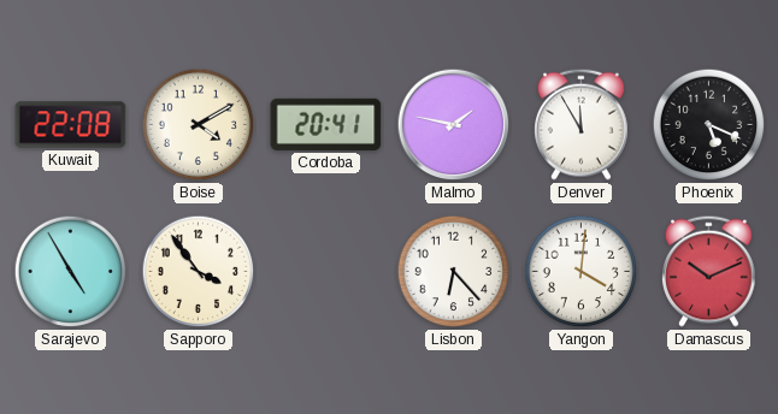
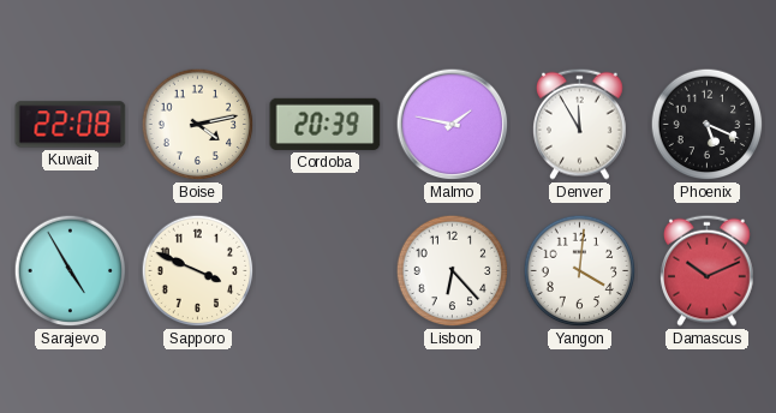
Boise: 4:10 -> 4:13 (198, 125)
Cordoba: 20:41 -> 20:39 (326, 124)
Sapporo: 3:54 -> 3:49 (198, 271)
